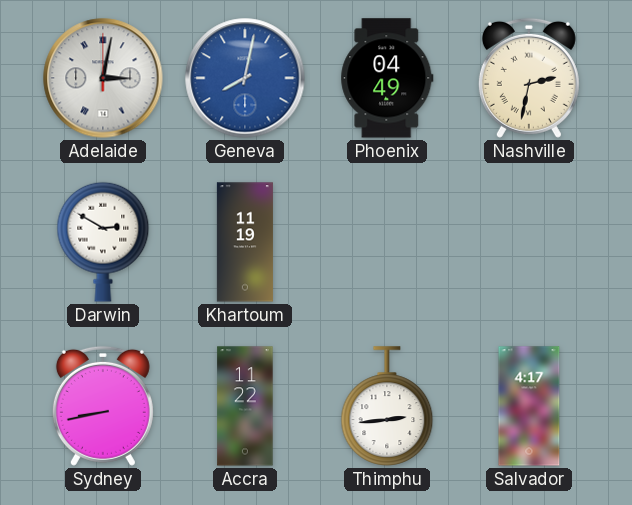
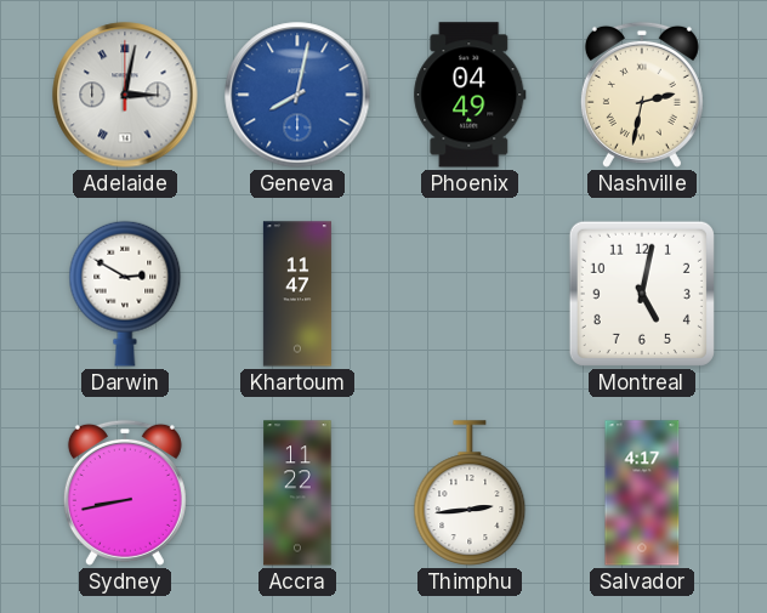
Khartoum: 11:19 -> 11:47 (297, 294)
Montreal: none -> 5:02 (642, 294)
